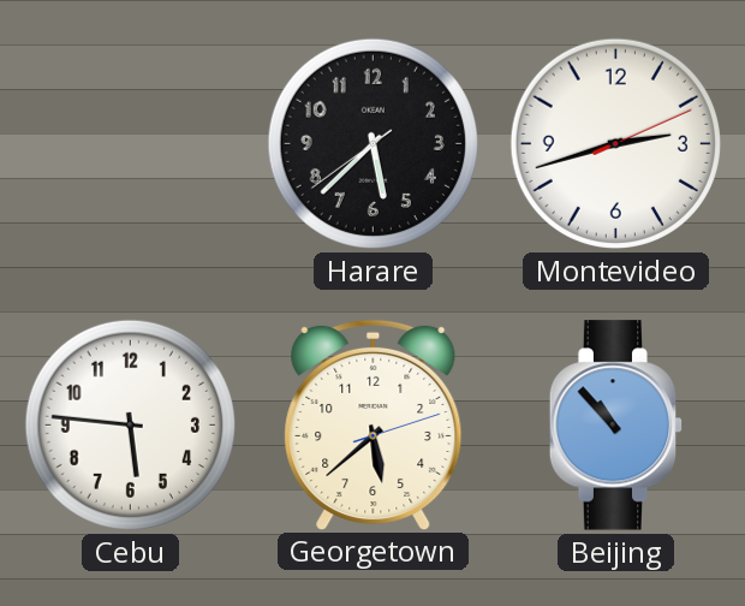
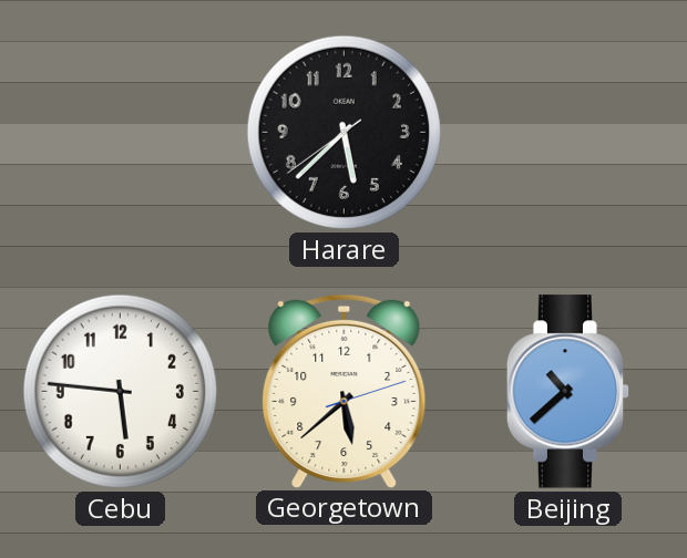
Montevideo: 2:42 -> none (615, 143)
Beijing: 10:53 -> 10:38 (568, 392)
